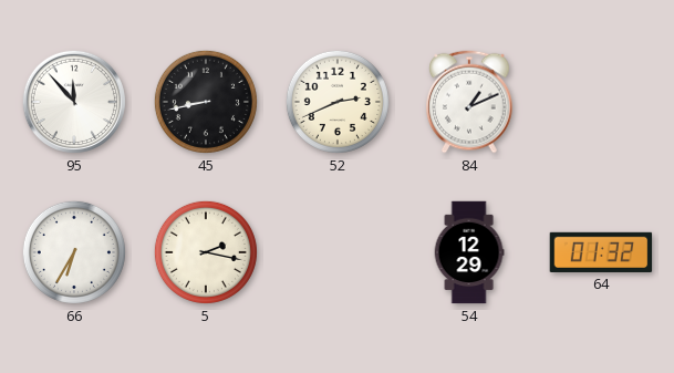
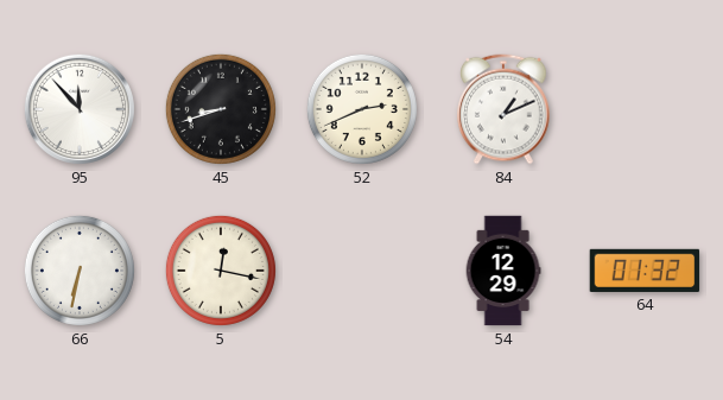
45: 8:43 -> 8:42 (221, 109)
66: 6:35 -> 6:32 (80, 271)
5: 2:17 -> 12:17 (221, 271)
